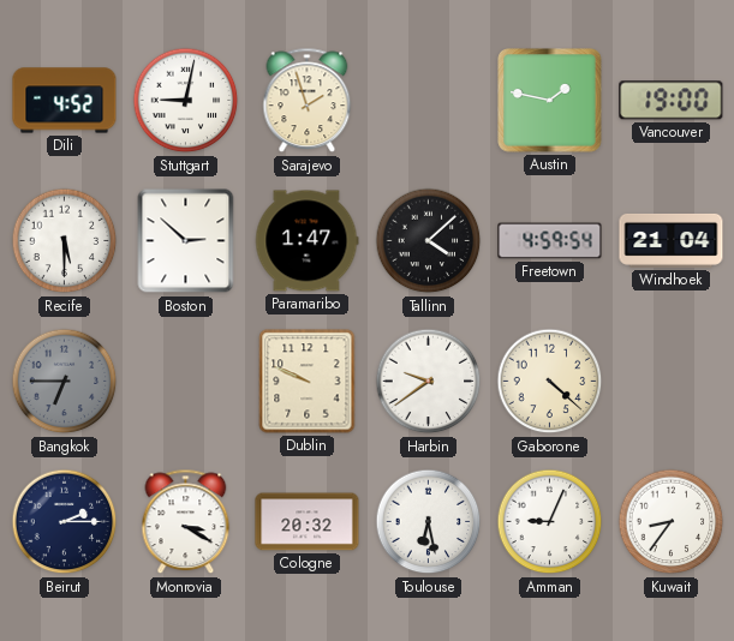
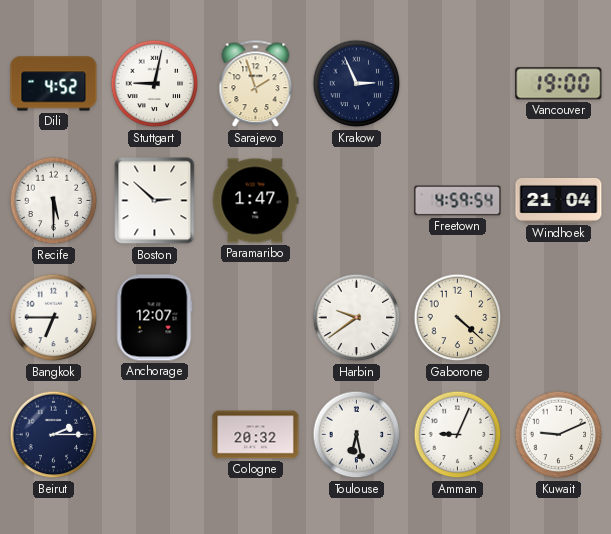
Krakow: none -> 2:56 (357, 84)
Austin: 1:47 -> none (550, 101)
Tallinn: 4:08 -> none (429, 241)
Bangkok dial: grey -> white (54, 318)
Anchorage: none -> 12:07 (155, 318)
Dublin: 9:49 -> none (308, 382)
Monrovia: 3:20 -> none (186, 522)
Kuwait: 8:36 -> 9:11 (559, 435)
